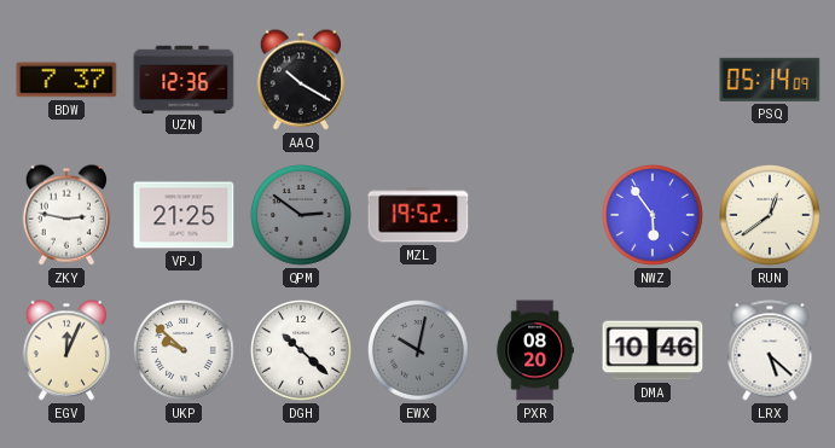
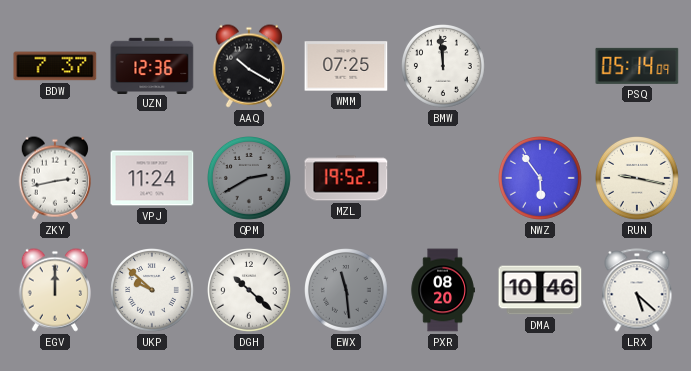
WMM: none -> 07:25 (346, 66)
BMW: none -> 11:59 (444, 67)
ZKY: 2:47 -> 2:43 (54, 178)
VPJ: 21:25 -> 11:24 (152, 178)
QPM: 2:51 -> 2:40 (250, 179)
RUN: 12:39 -> 9:17 (638, 179)
EGV: 12:04 -> 12:00 (54, 290)
EWX: 10:02 -> 11:29 (347, 291)
